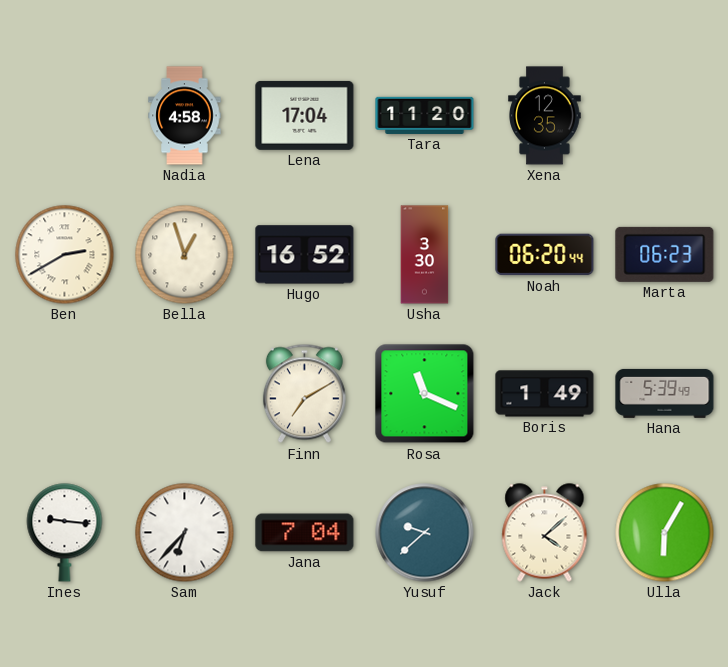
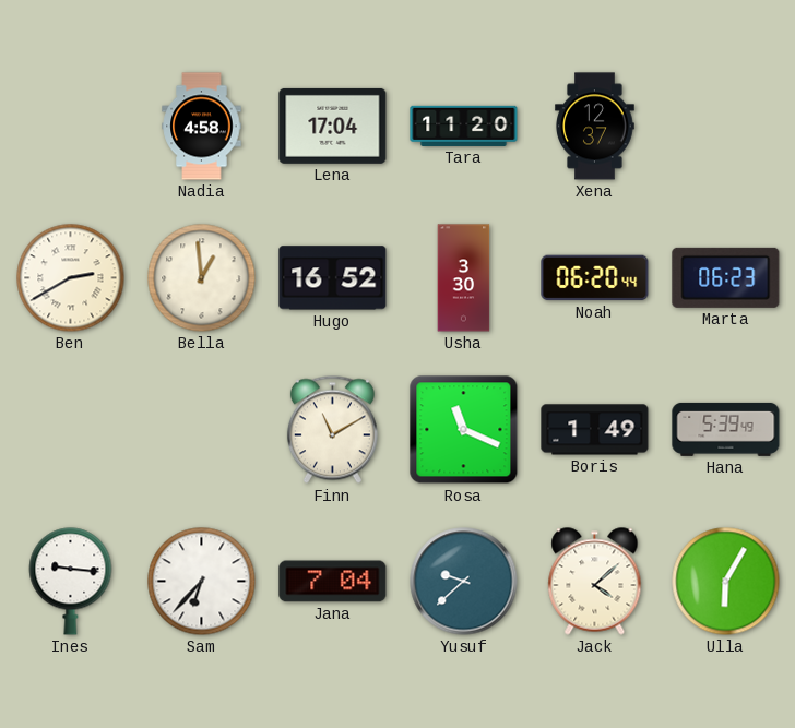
Xena: 12:35 -> 12:37 (595, 127)
Bella: 12:57 -> 12:59 (202, 278)
Finn: 7:10 -> 11:10 (332, 430)
